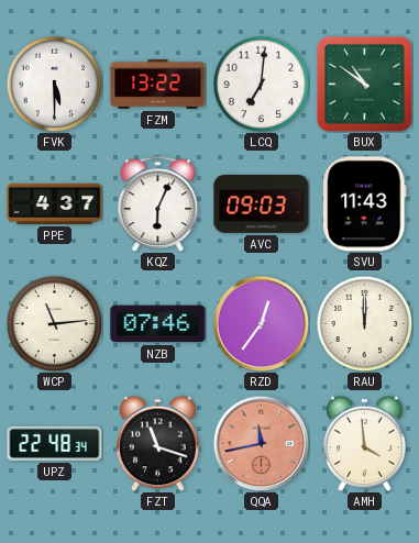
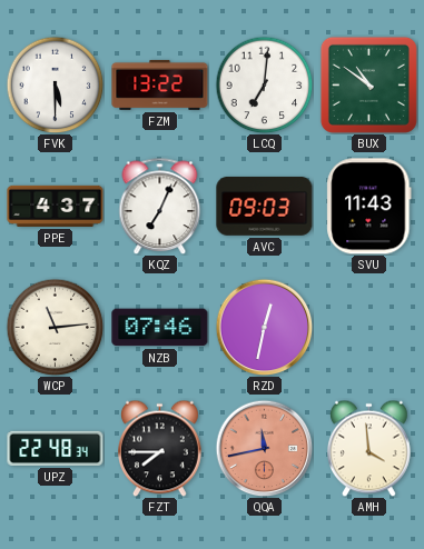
KQZ: 6:04 -> 7:04 (160, 206)
RZD: 12:36 -> 12:32 (264, 327)
RAU: 12:00 -> none (364, 323)
FZT: 11:18 -> 7:45 (160, 448)
